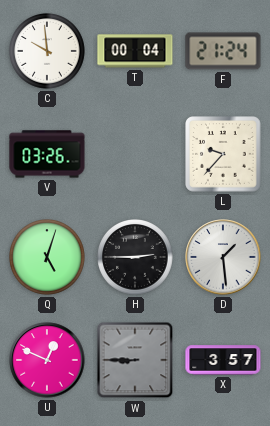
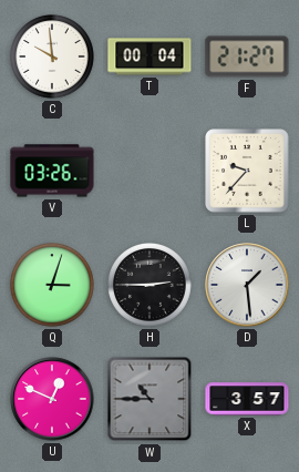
F: 21:24 -> 21:27 (247, 57)
Q: 5:03 -> 3:03 (53, 286)
W: 8:45 -> 10:45 (149, 399)
